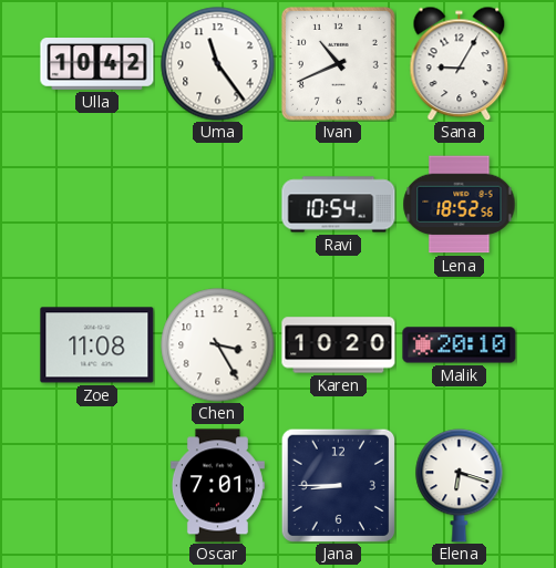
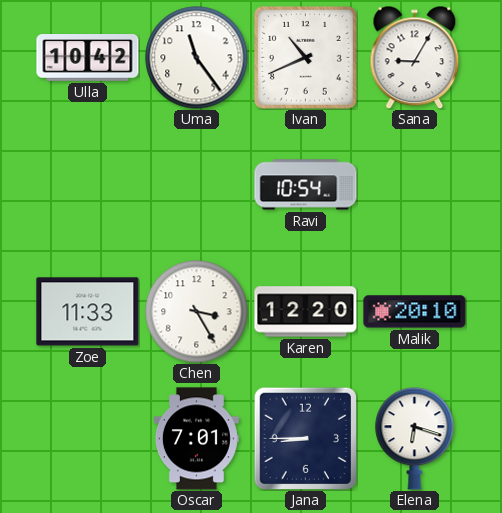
Lena: 18:52 -> none (460, 205)
Zoe: 11:08 -> 11:33 (88, 312)
Karen: 10:20 -> 12:20 (306, 312)
